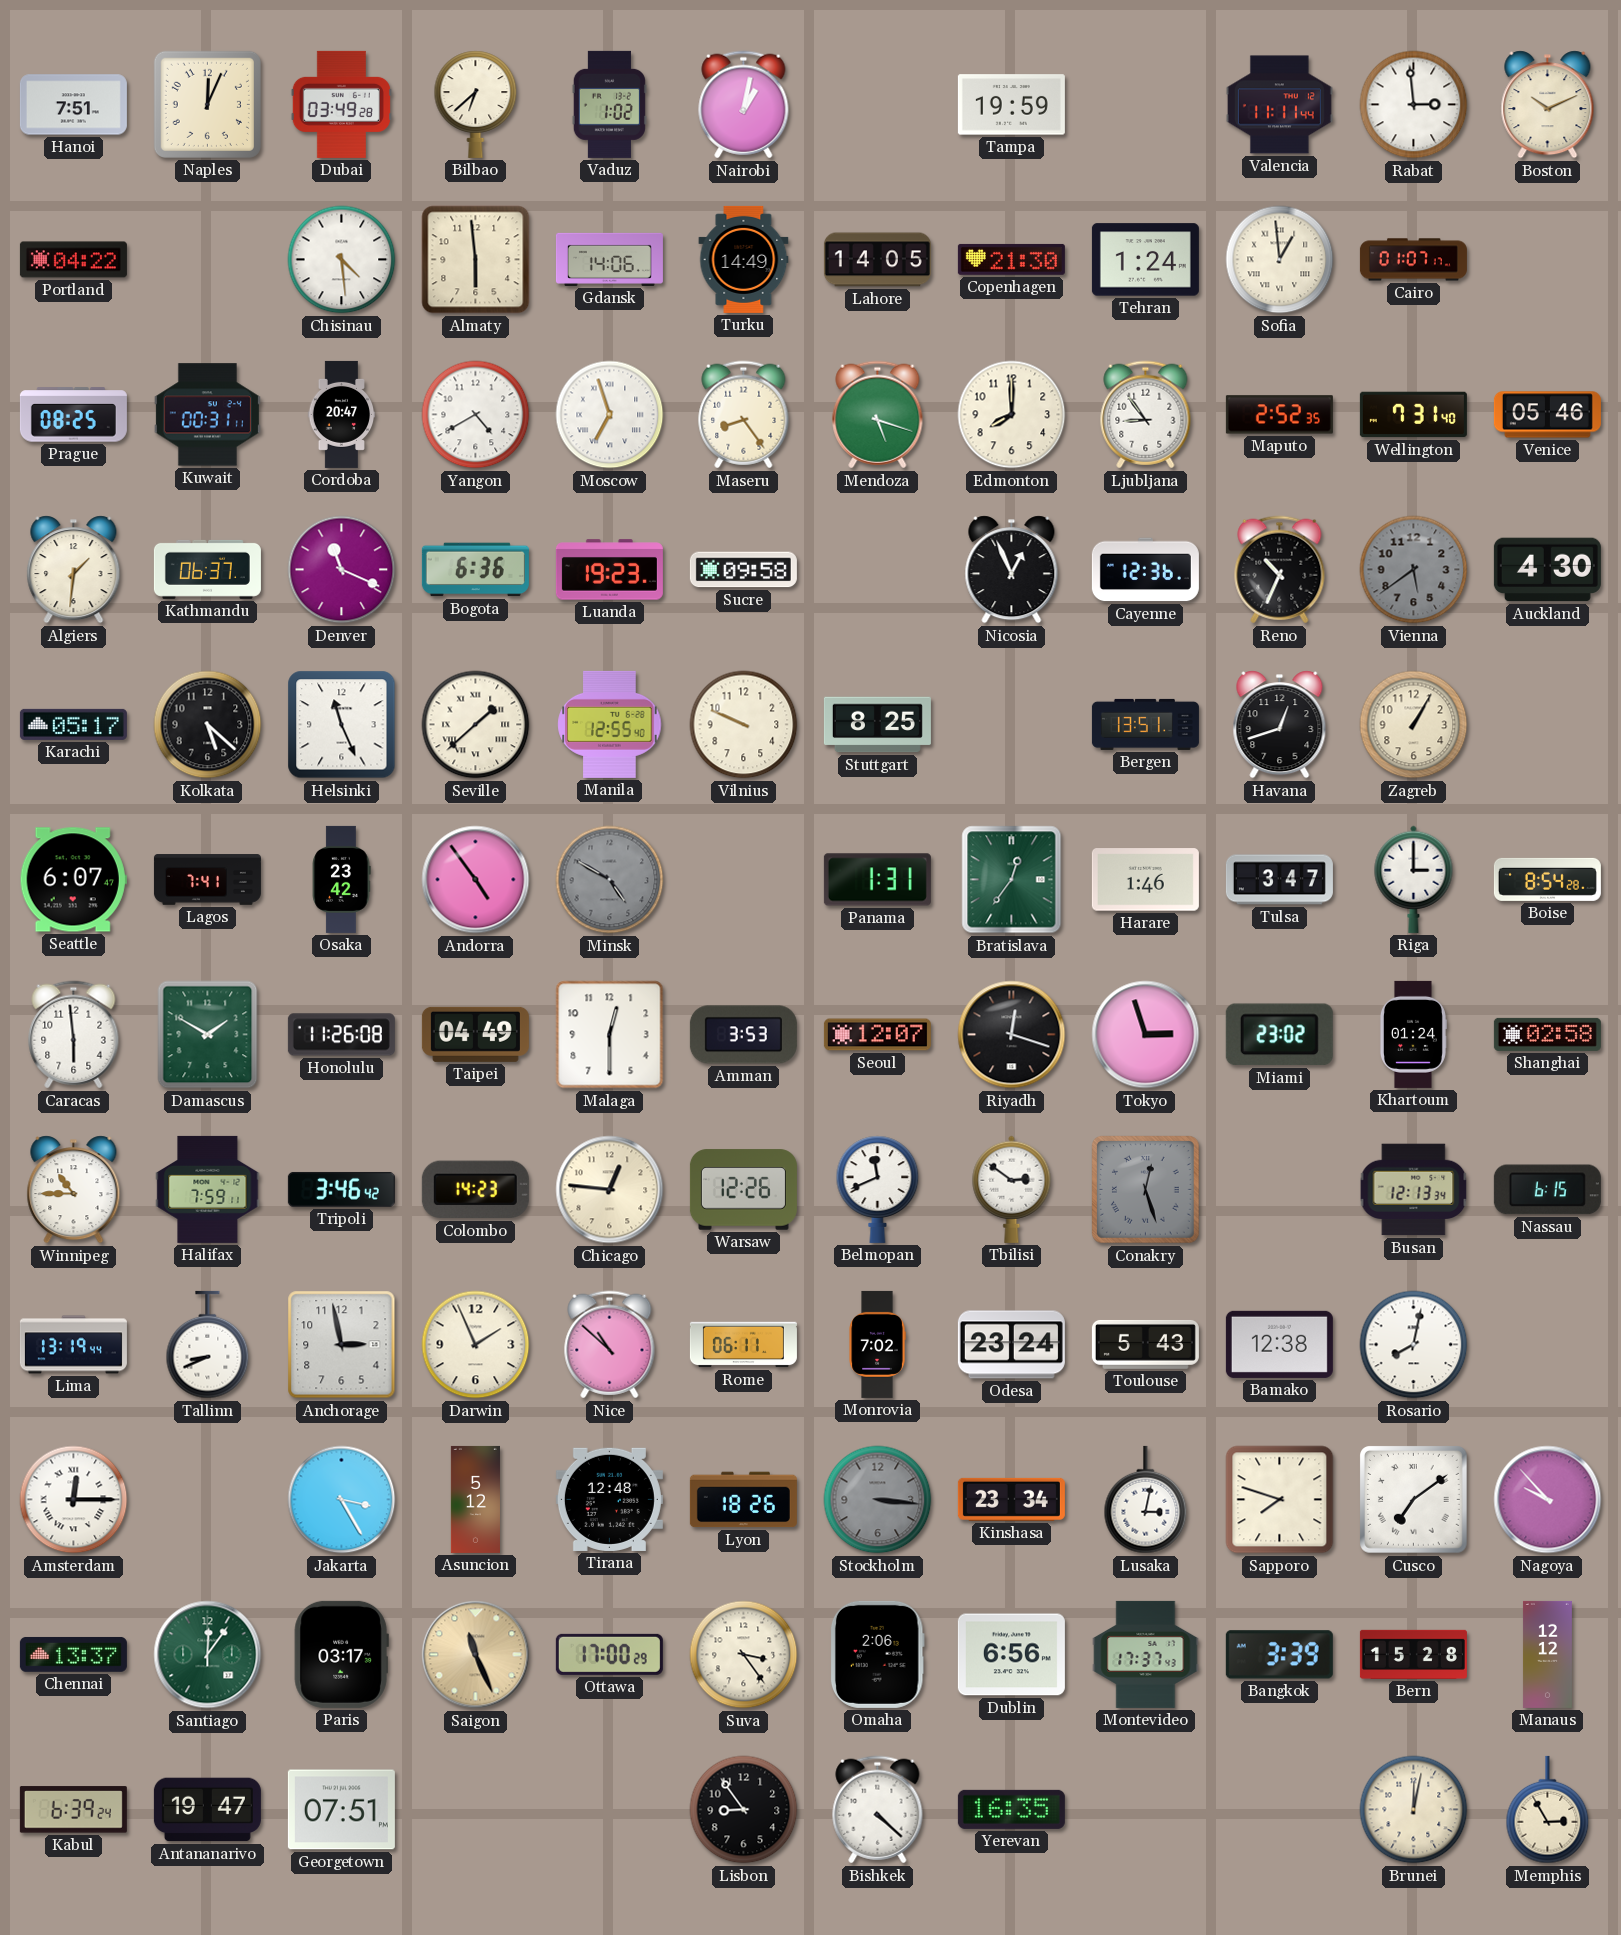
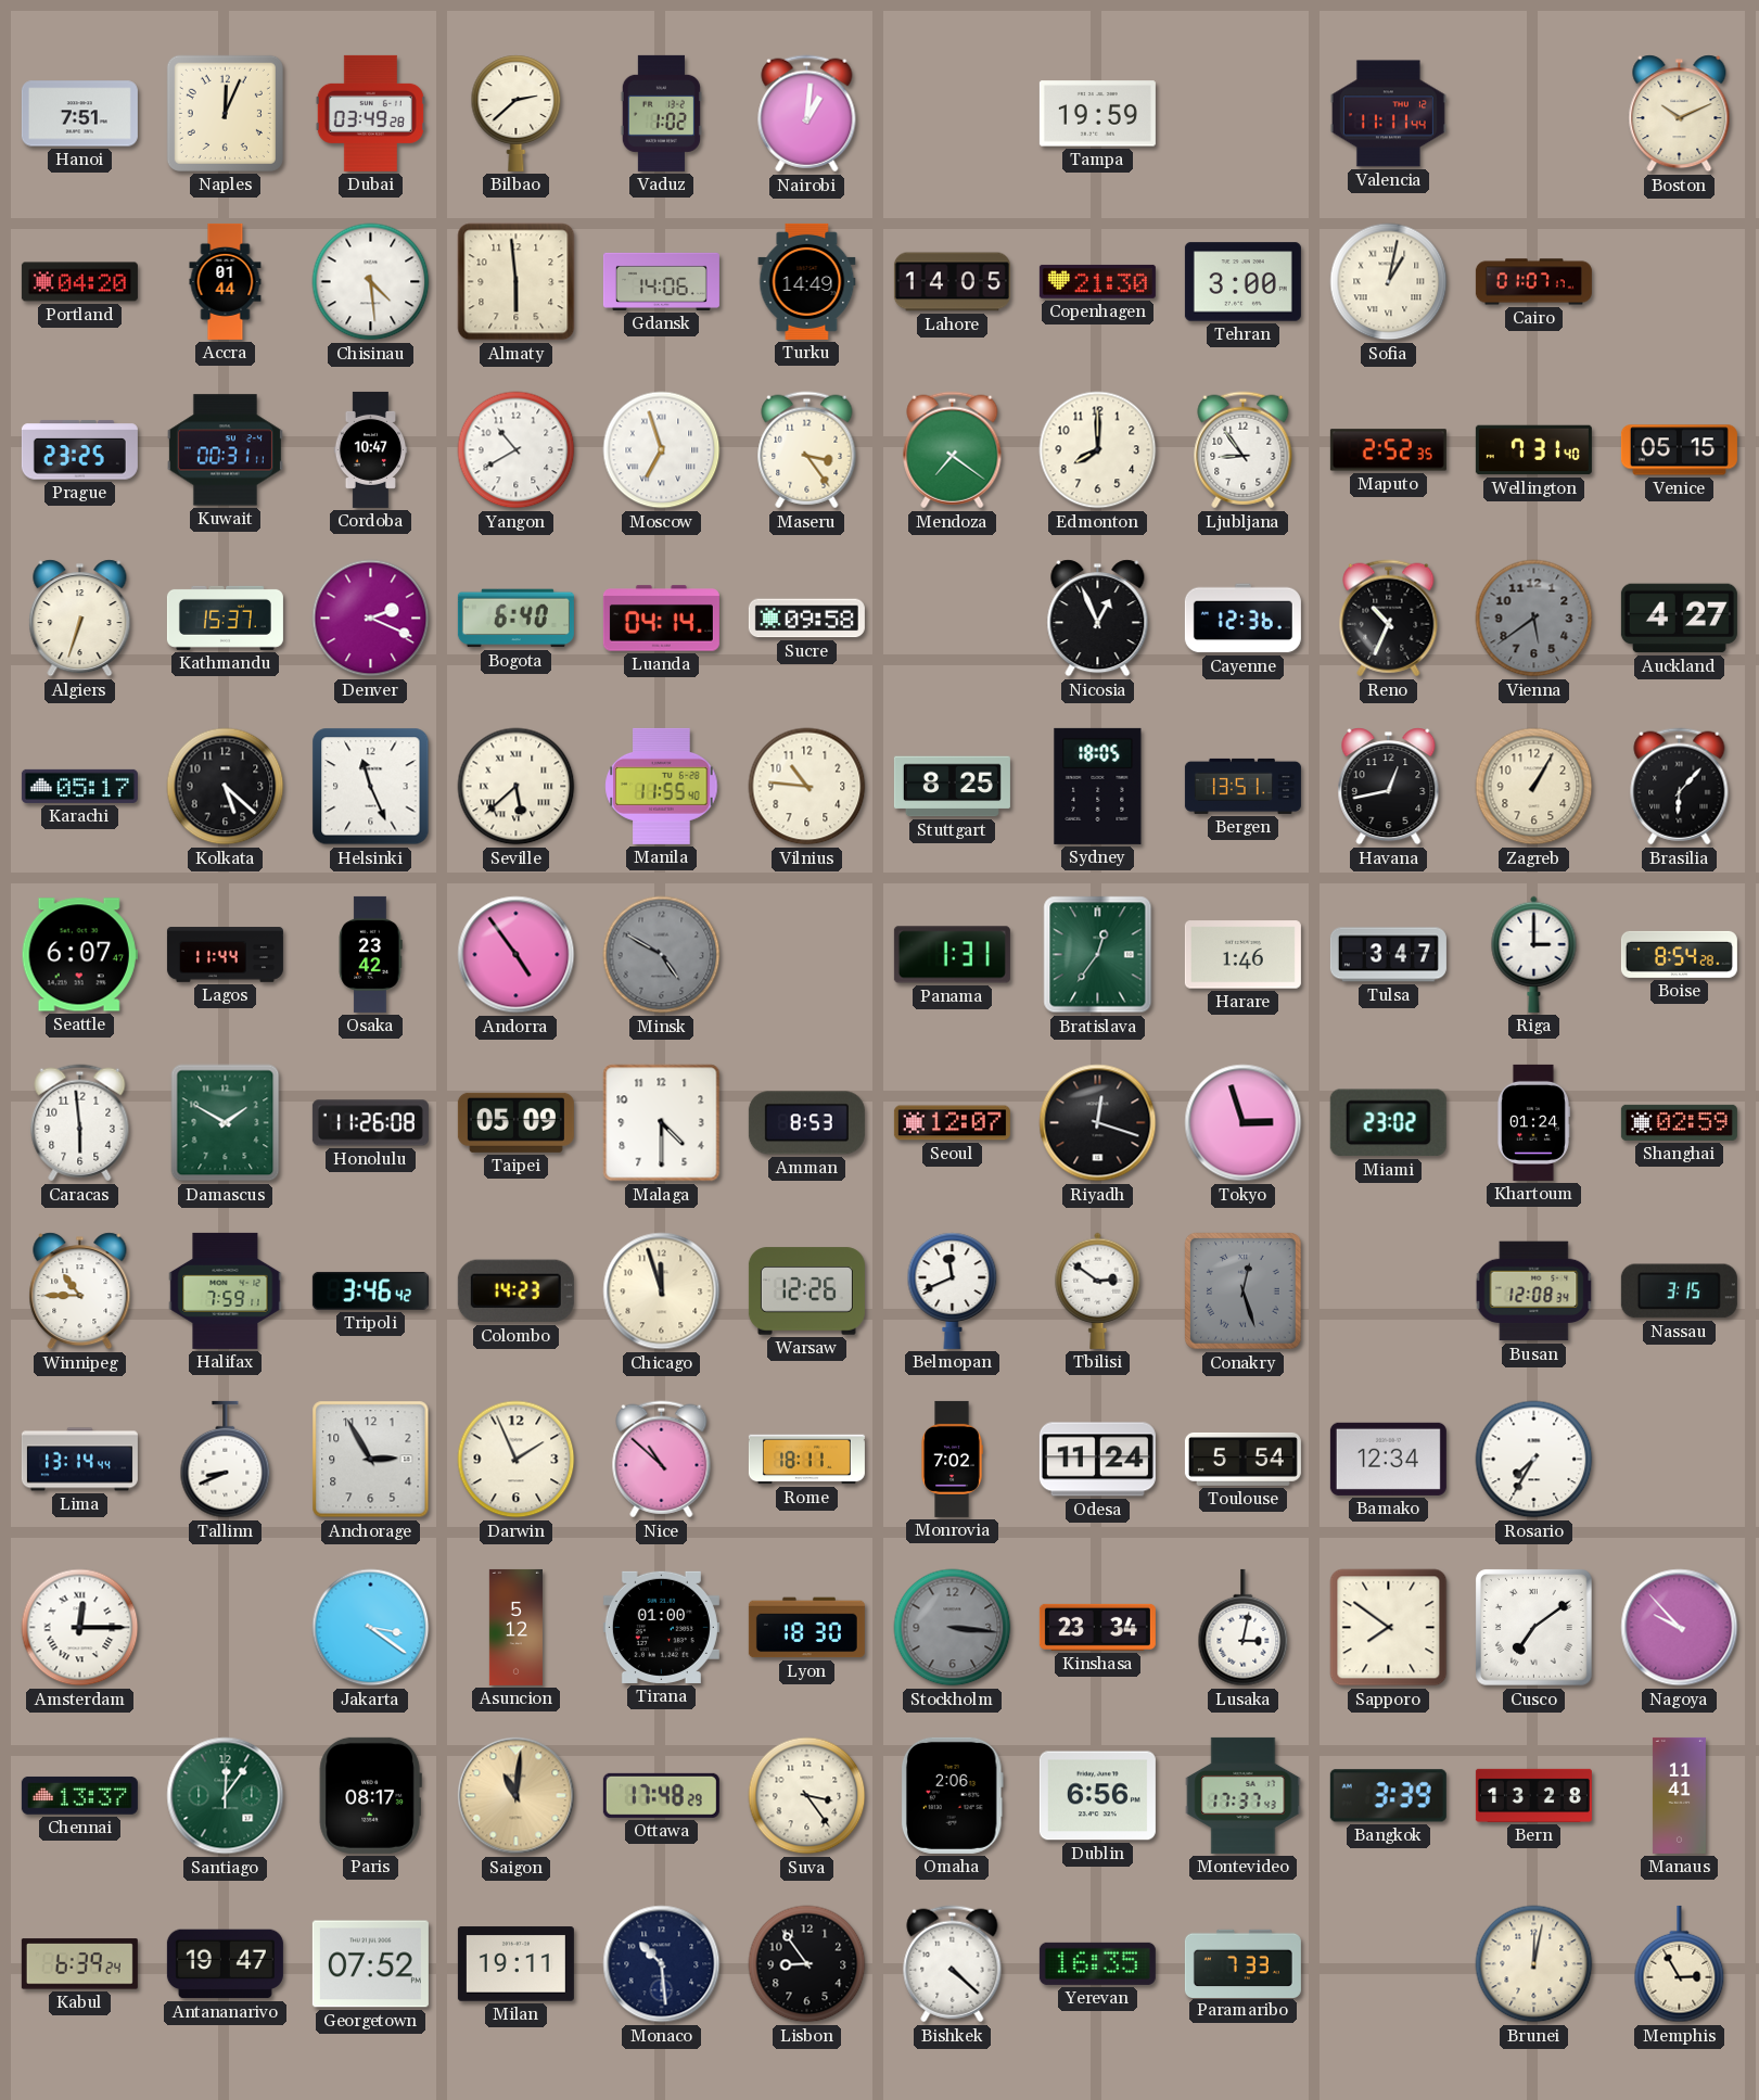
Bilbao: 6:38 -> 2:38 (517, 113)
Nairobi: 1:02 -> 1:01 (807, 114)
Rabat: 2:59 -> none (1414, 105)
Portland: 04:22 -> 04:20 (79, 282)
Accra: none -> 01:44 (226, 281)
Tehran: 1:24 -> 3:00 (1242, 282)
Sofia: 12:59 -> 1:02 (1389, 282)
Prague: 08:25 -> 23:25 (79, 450)
Cordoba: 20:47 -> 10:47 (371, 449)
Yangon: 4:40 -> 10:40 (517, 450)
Maseru: 8:24 -> 3:24 (807, 450)
Mendoza: 5:18 -> 7:21 (953, 450)
Venice: 05:46 -> 05:15 (1679, 450)
Algiers: 1:31 -> 6:33 (80, 619)
Kathmandu: 06:37 -> 15:37 (225, 618)
Denver: 11:19 -> 2:19 (371, 619)
Bogota: 6:36 -> 6:40 (515, 619)
Luanda: 19:23 -> 04:14 (661, 619)
Auckland: 4:30 -> 4:27 (1679, 619)
Seville: 1:38 -> 5:38 (517, 787)
Manila: 12:55 -> 11:55 (662, 786)
Vilnius: 9:49 -> 10:46 (807, 787)
Sydney: none -> 18:05 (1098, 786)
Havana: 12:42 -> 12:43 (1389, 787)
Brasilia: none -> 6:07 (1680, 787)
Lagos: 7:41 -> 11:44 (225, 955)
Taipei: 04:49 -> 05:09 (515, 1122)
Malaga: 12:30 -> 4:30 (662, 1123)
Amman: 3:53 -> 8:53 (806, 1123)
Shanghai: 02:58 -> 02:59 (1679, 1122)
Chicago: 12:46 -> 11:57 (662, 1291)
Busan: 12:13 -> 12:08 (1534, 1291)
Nassau: 6:15 -> 3:15 (1679, 1291)
Lima: 13:19 -> 13:14 (79, 1460)
Anchorage: 2:58 -> 2:55 (371, 1460)
Rome: 06:11 -> 18:11 (806, 1460)
Odesa: 23:24 -> 11:24 (1097, 1460)
Toulouse: 5:43 -> 5:54 (1242, 1459)
Bamako: 12:38 -> 12:34 (1388, 1459)
Rosario: 8:02 -> 7:35 (1534, 1460)
Jakarta: 3:25 -> 3:21 (371, 1628)
Tirana: 12:48 -> 01:00 (661, 1627)
Lyon: 18:26 -> 18:30 (806, 1628)
Sapporo: 7:48 -> 7:51 (1389, 1628)
Paris: 03:17 -> 08:17 (370, 1795)
Saigon: 11:26 -> 11:01 (517, 1796)
Ottawa: 17:00 -> 17:48 (661, 1795)
Bern: 15:28 -> 13:28 (1533, 1795)
Manaus: 12:12 -> 11:41 (1679, 1795)
Georgetown: 07:51 -> 07:52 (370, 1964)
Milan: none -> 19:11 (515, 1964)
Monaco: none -> 10:29 (662, 1964)
Paramaribo: none -> 7:33 (1242, 1963)
